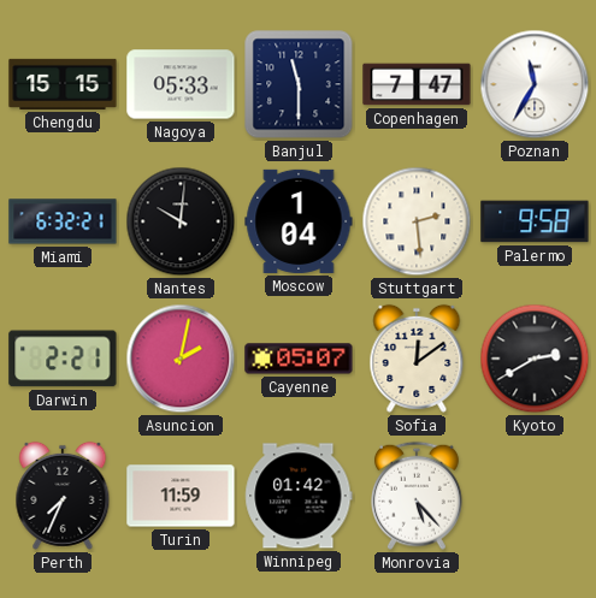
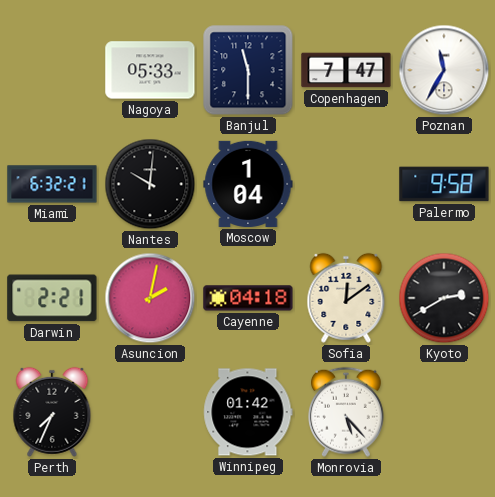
Chengdu: 15:15 -> none (63, 84)
Stuttgart: 2:29 -> none (417, 221)
Cayenne: 05:07 -> 04:18 (248, 298)
Turin: 11:59 -> none (181, 496)
